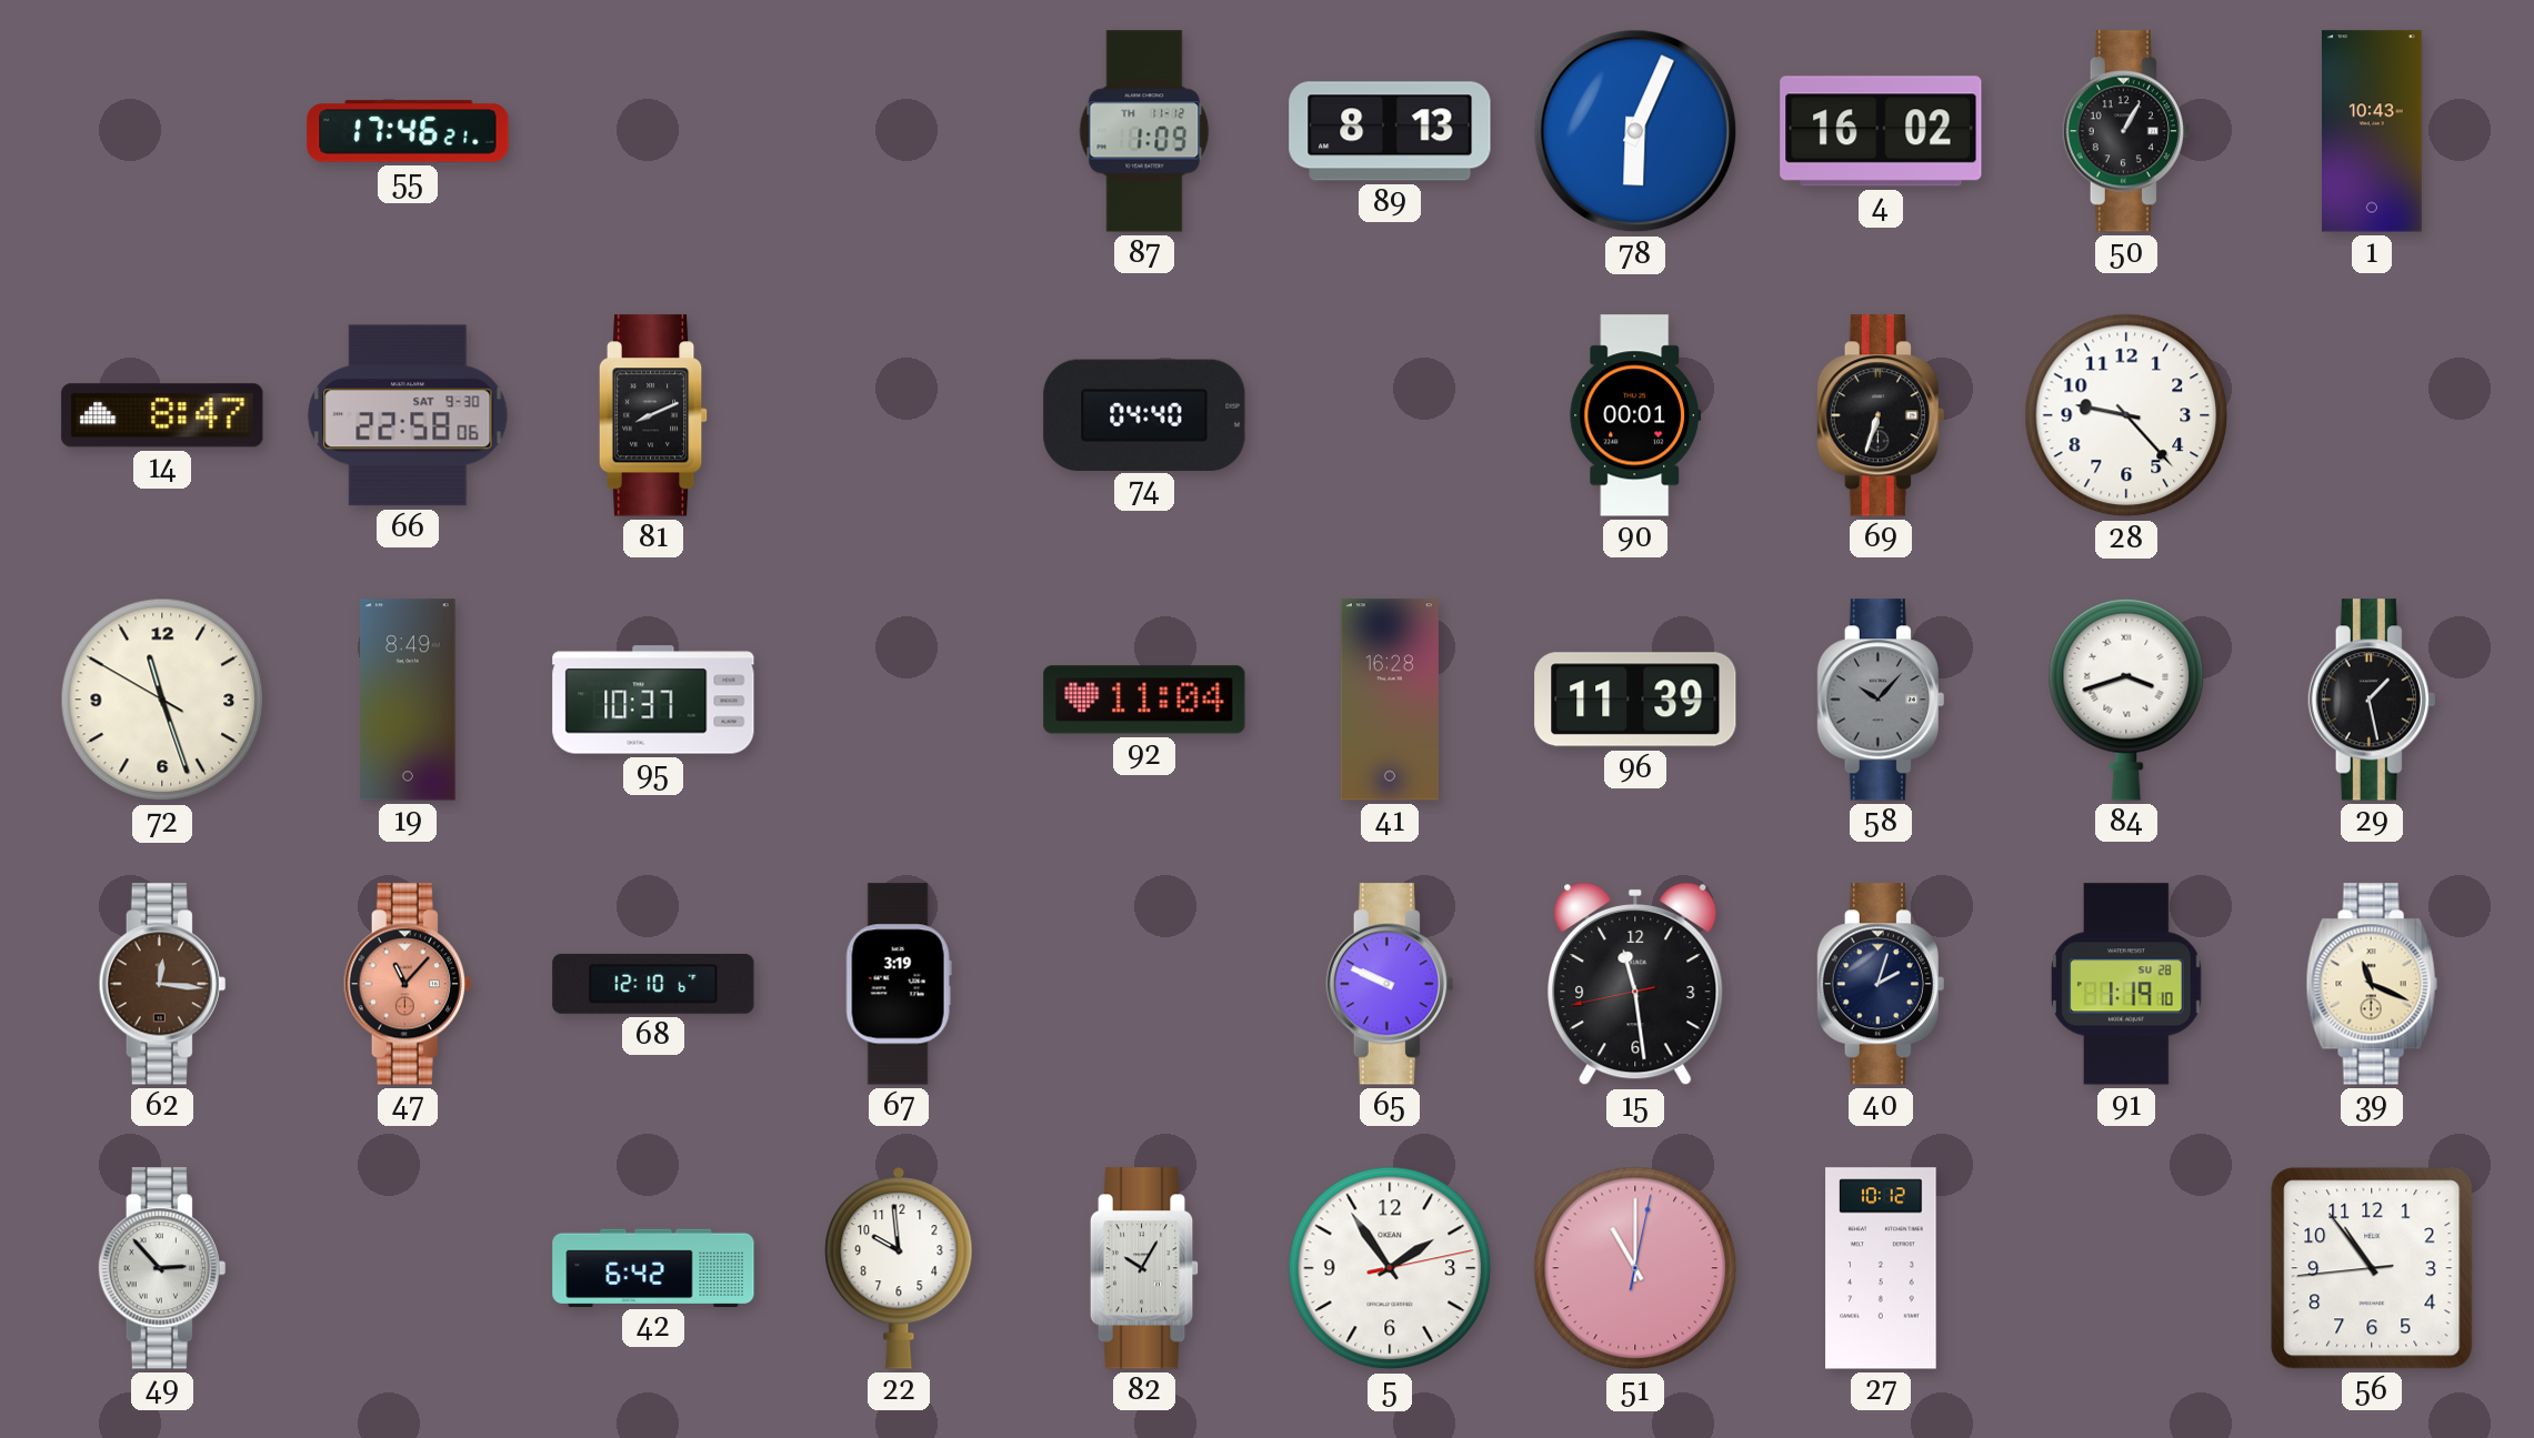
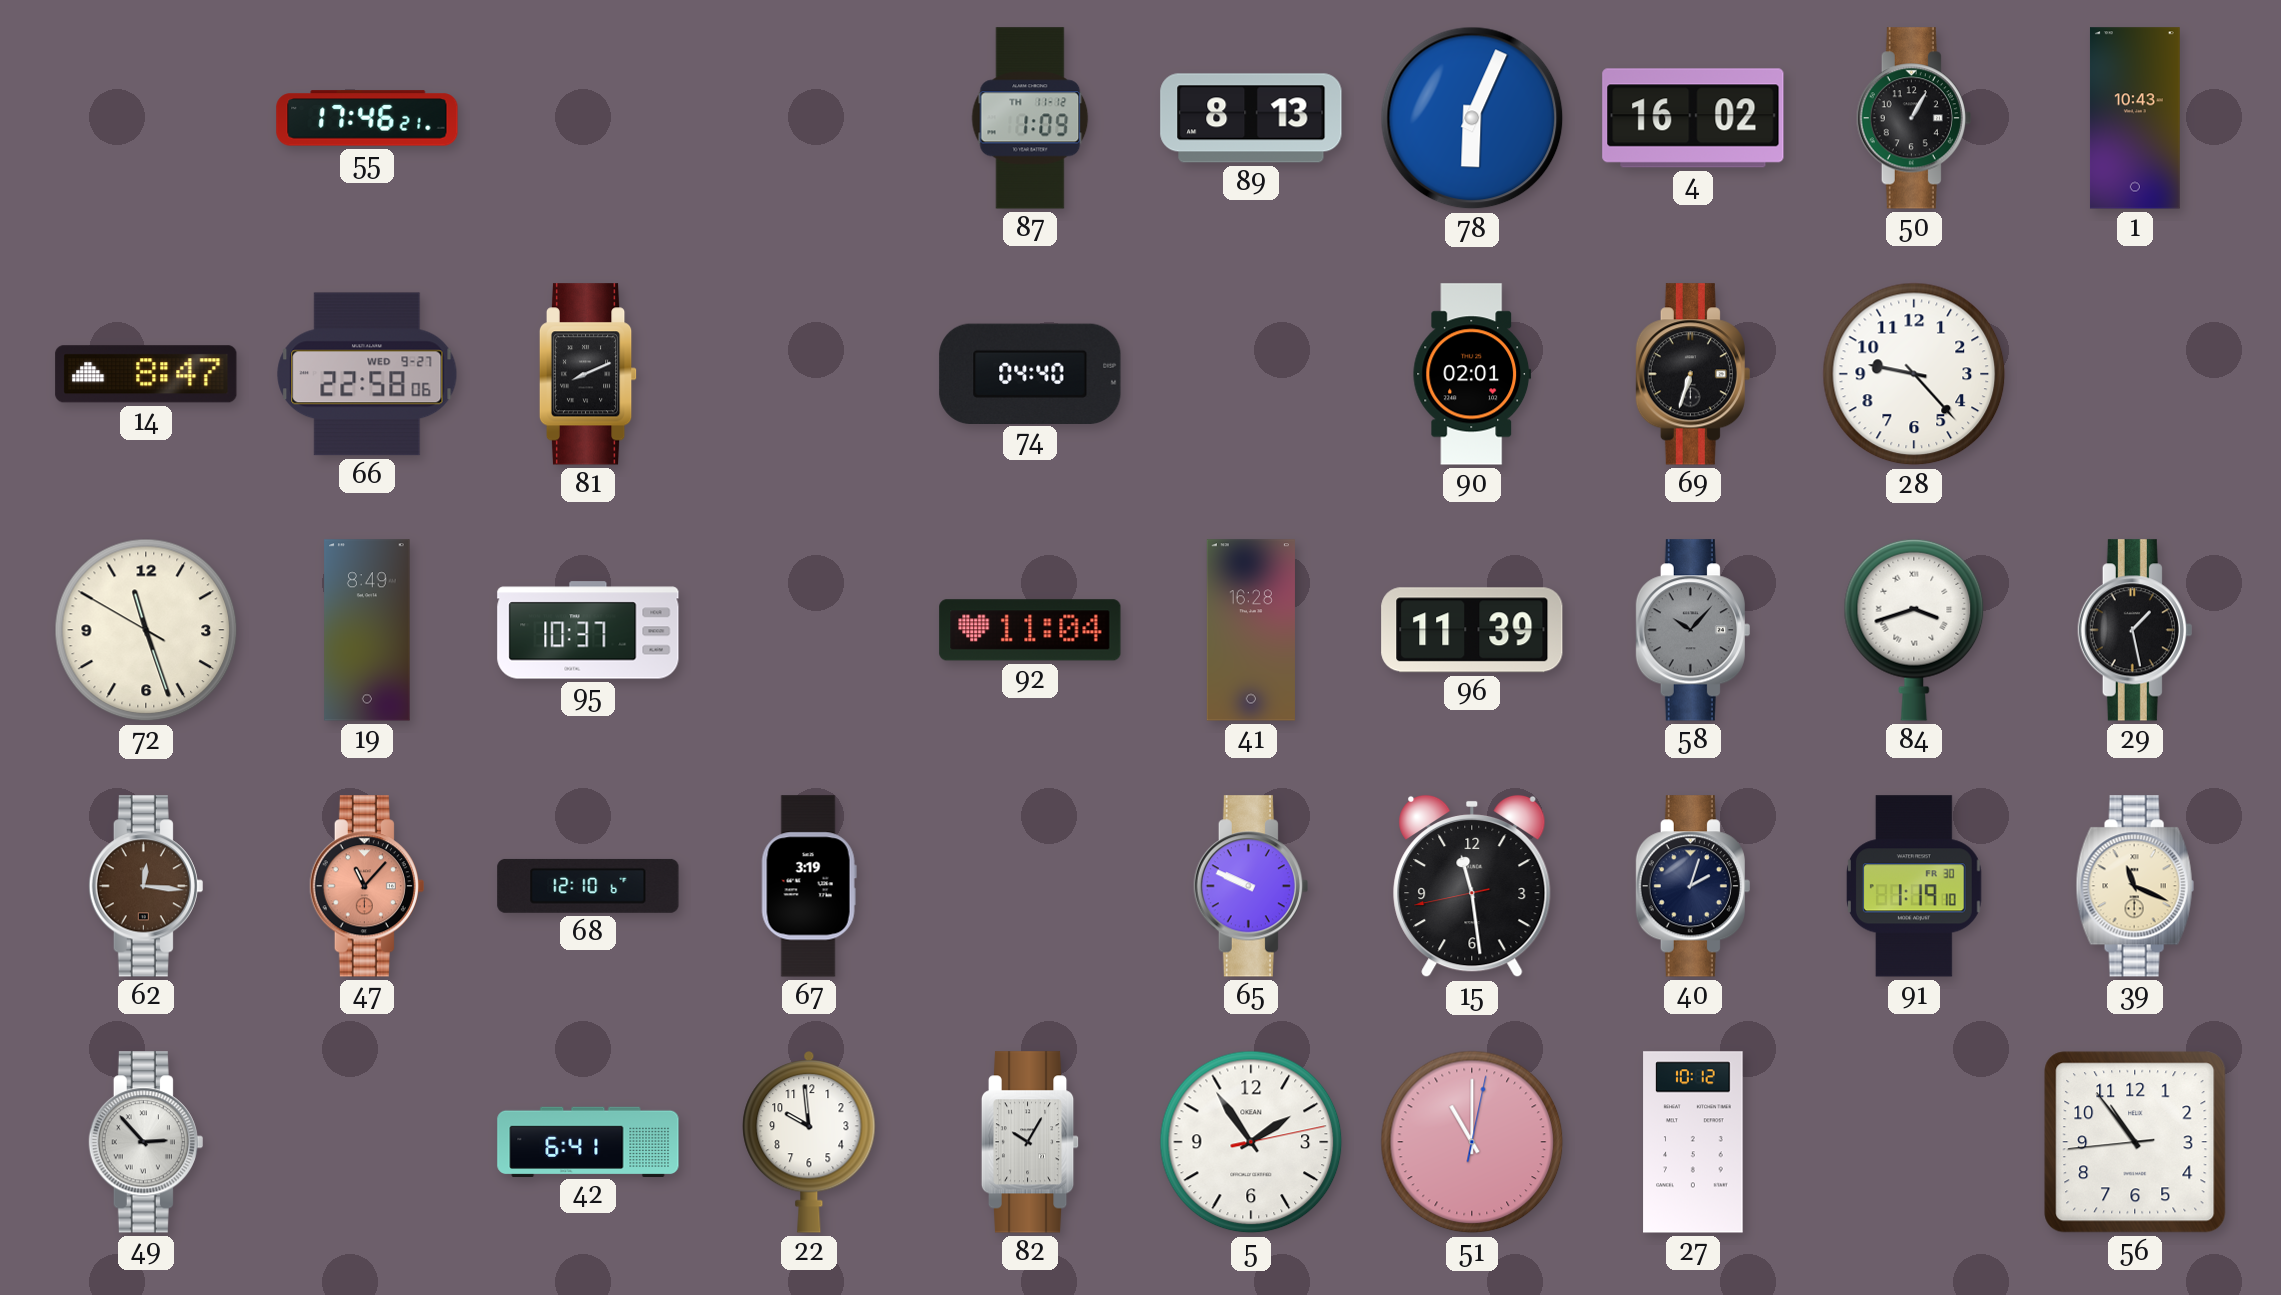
66 date: SAT 9-30 -> WED 9-27 (367, 374)
90: 00:01 -> 02:01 (1472, 374)
91 date: SU 28 -> FR 30 (1914, 886)
42: 6:42 -> 6:41 (588, 1141)
